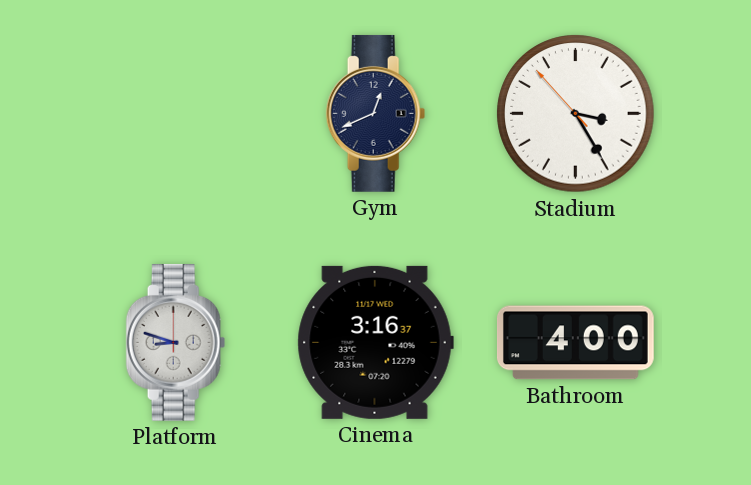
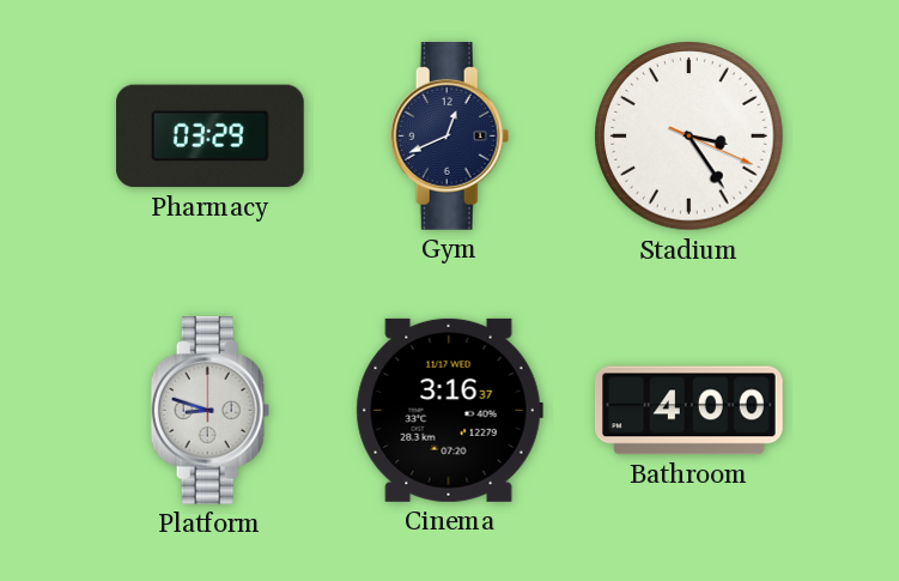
Pharmacy: none -> 03:29 (209, 137)
Stadium: 3:24:53 -> 3:24:19 (690, 137)
